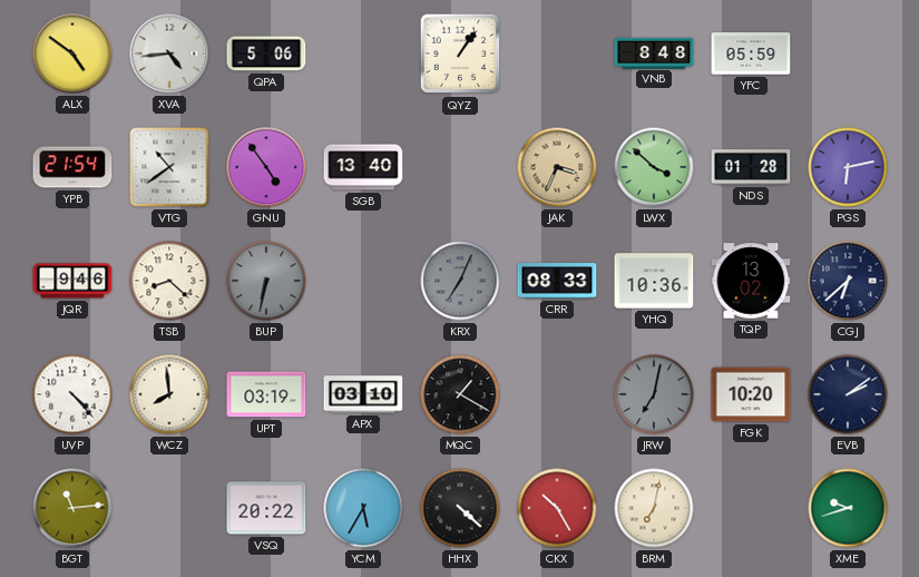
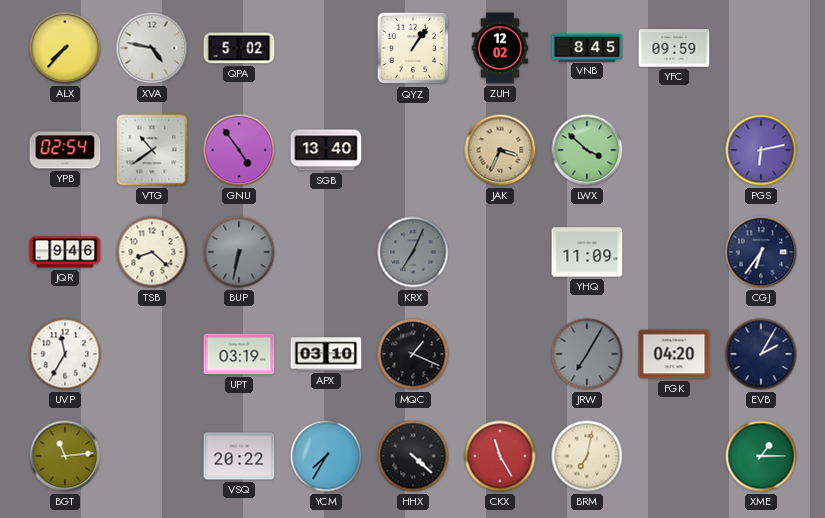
ALX: 4:51 -> 7:37 (65, 48)
XVA: 4:44 -> 4:47 (152, 48)
QPA: 5:06 -> 5:02 (239, 48)
ZUH: none -> 12:02 (500, 48)
VNB: 8:48 -> 8:45 (587, 47)
YFC: 05:59 -> 09:59 (674, 48)
YPB: 21:54 -> 02:54 (65, 150)
NDS: 01:28 -> none (751, 167)
CRR: 08:33 -> none (557, 281)
YHQ: 10:36 -> 11:09 (587, 252)
TQP: 13:02 -> none (751, 281)
CGJ: 6:38 -> 6:36 (761, 252)
UVP: 4:23 -> 11:35 (65, 354)
WCZ: 7:59 -> none (169, 394)
MQC: 1:20 -> 1:19 (413, 354)
JRW: 7:02 -> 7:05 (587, 354)
FGK: 10:20 -> 04:20 (674, 354)
EVB: 2:09 -> 2:05 (761, 354)
YCM: 5:35 -> 7:35 (326, 456)
CKX: 10:25 -> 11:25 (500, 456)
XME: 9:42 -> 1:15 (761, 456)
